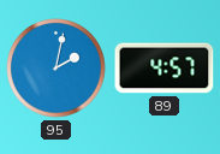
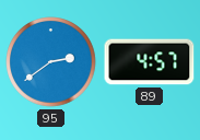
95: 2:02 -> 2:39 (51, 62)
